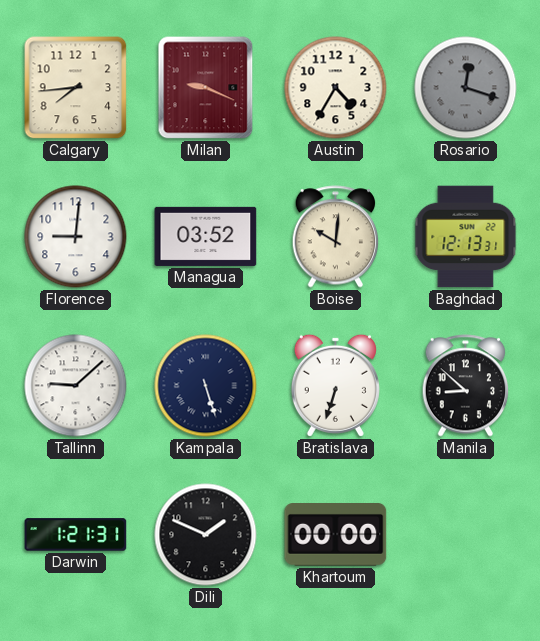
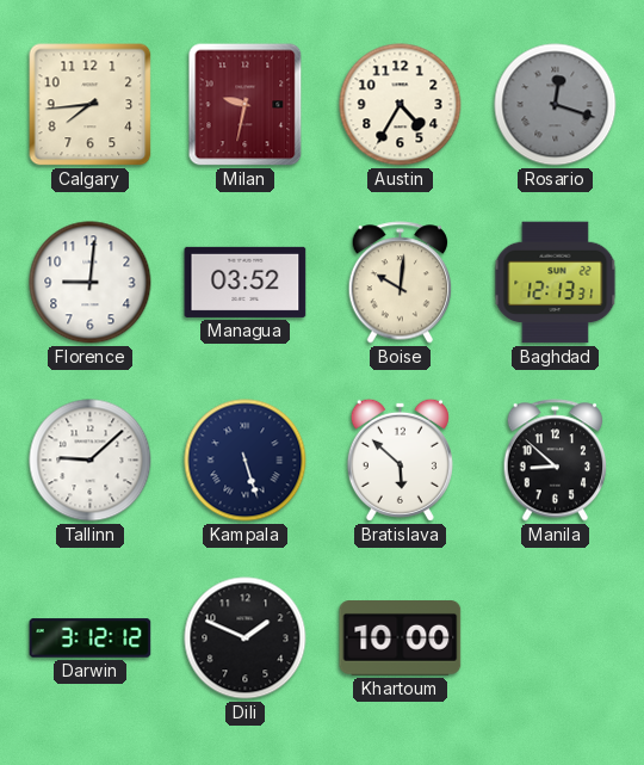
Milan: 9:19 -> 9:32 (246, 105)
Bratislava: 6:33 -> 5:52 (400, 459)
Darwin: 1:21 -> 3:12 (91, 638)
Khartoum: 00:00 -> 10:00 (401, 638)
